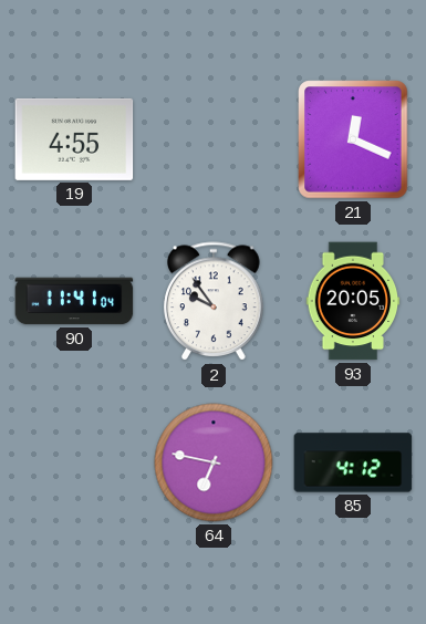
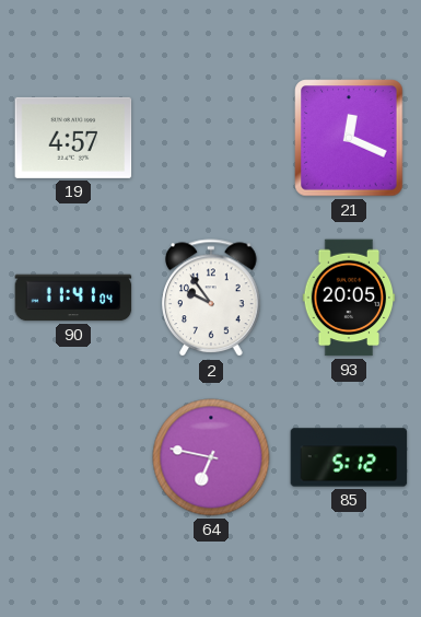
19: 4:55 -> 4:57 (73, 138)
85: 4:12 -> 5:12 (349, 457)
